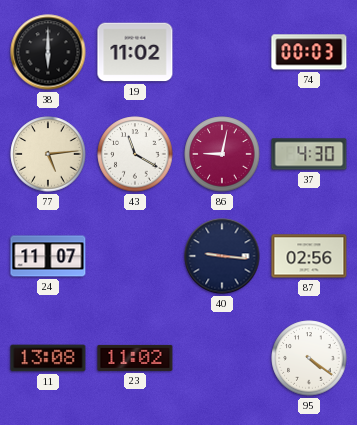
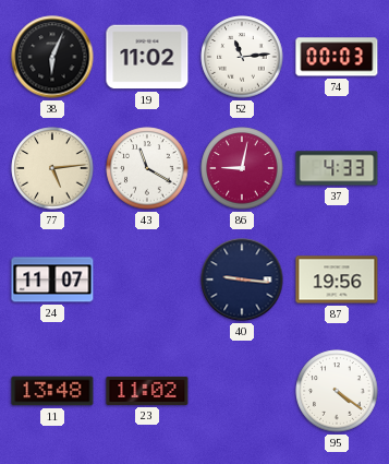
38: 6:00 -> 6:04 (52, 57)
52: none -> 11:14 (242, 57)
37: 4:30 -> 4:33 (337, 168)
87: 02:56 -> 19:56 (337, 279)
11: 13:08 -> 13:48 (52, 391)
